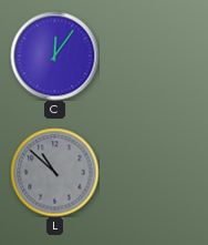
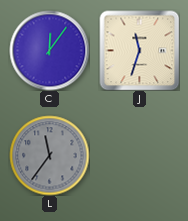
J: none -> 11:33 (139, 50)
L: 10:52 -> 11:36 (49, 155)
